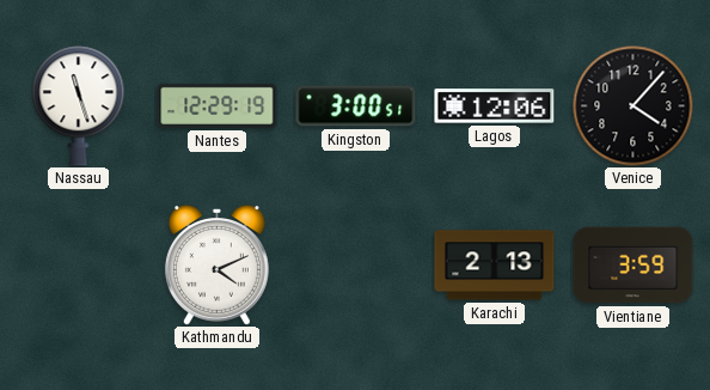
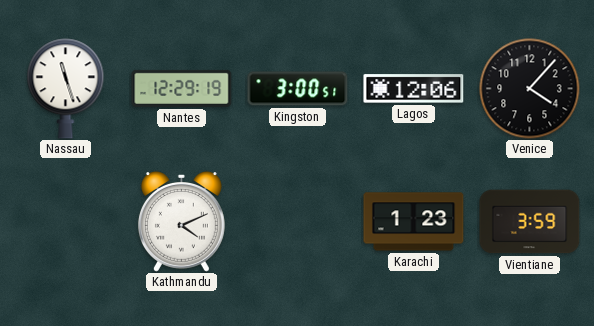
Karachi: 2:13 -> 1:23 (414, 222)
